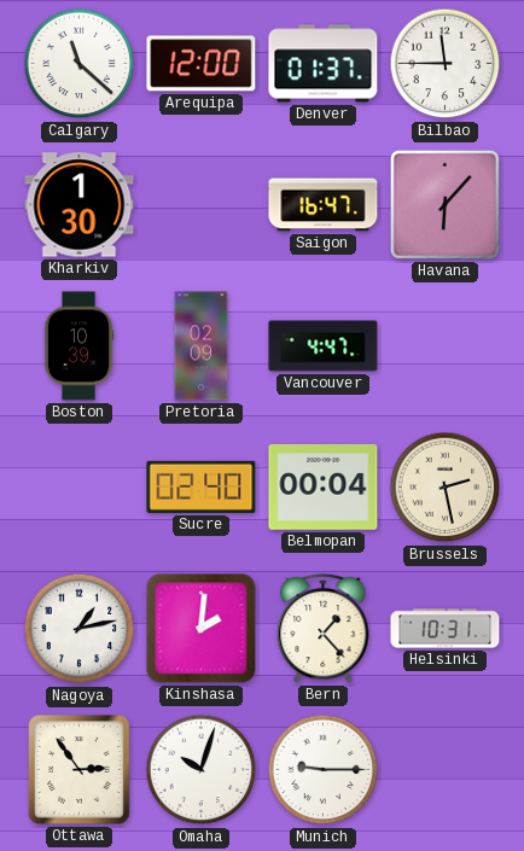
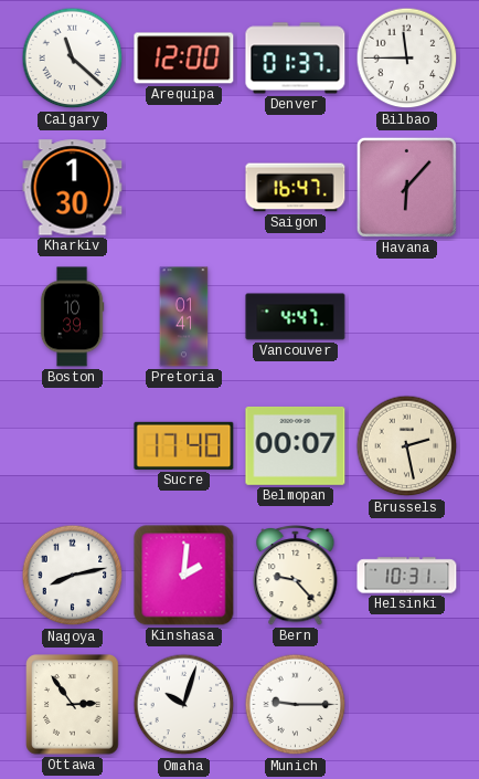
Pretoria: 02:09 -> 01:41 (184, 317)
Sucre: 02:40 -> 17:40 (184, 445)
Belmopan: 00:04 -> 00:07 (296, 445)
Nagoya: 1:13 -> 8:13 (73, 576)
Bern: 1:23 -> 9:23 (296, 575)
